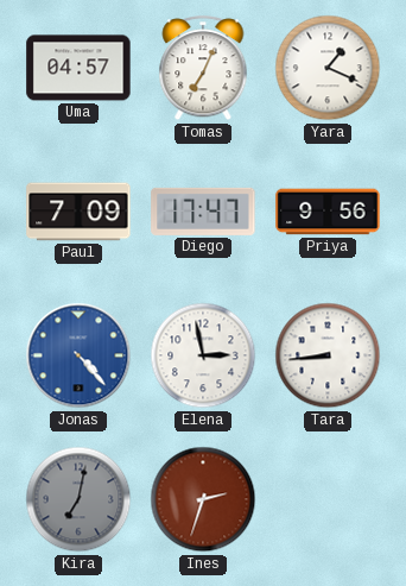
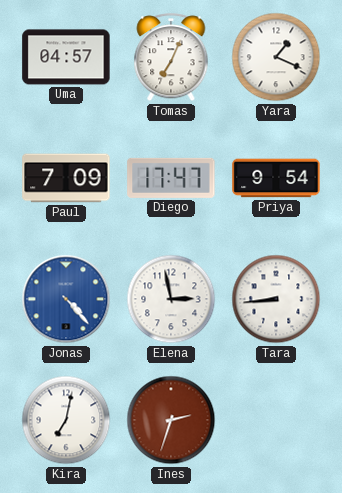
Priya: 9:56 -> 9:54 (276, 178)
Kira dial: grey -> white (66, 420)
